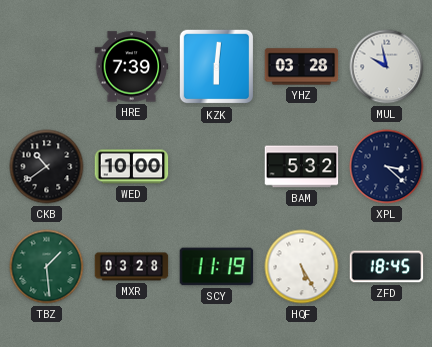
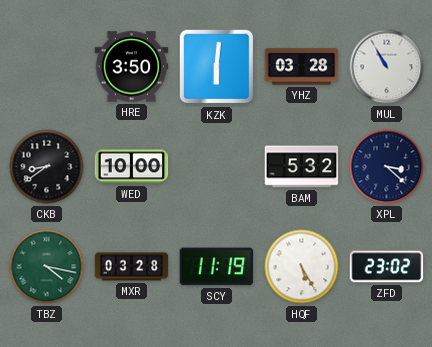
HRE: 7:39 -> 3:50 (132, 67)
MUL: 9:58 -> 10:55 (387, 67)
CKB: 10:39 -> 8:39 (47, 167)
TBZ: 1:29 -> 4:17 (47, 267)
ZFD: 18:45 -> 23:02 (387, 267)
